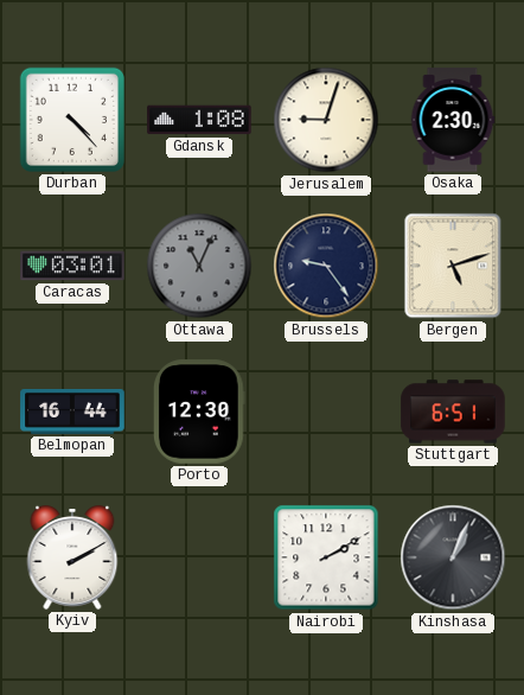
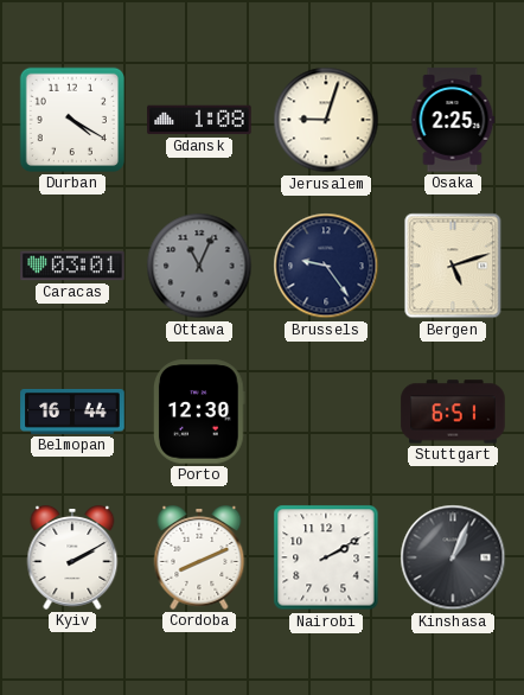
Durban: 4:23 -> 4:20 (72, 120)
Osaka: 2:30 -> 2:25 (453, 120)
Cordoba: none -> 8:11 (199, 559)
